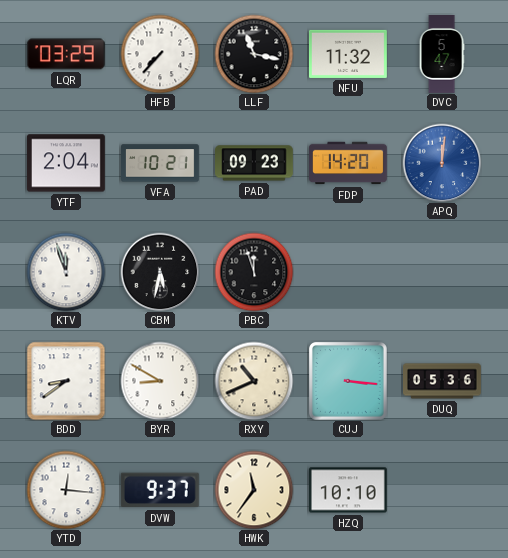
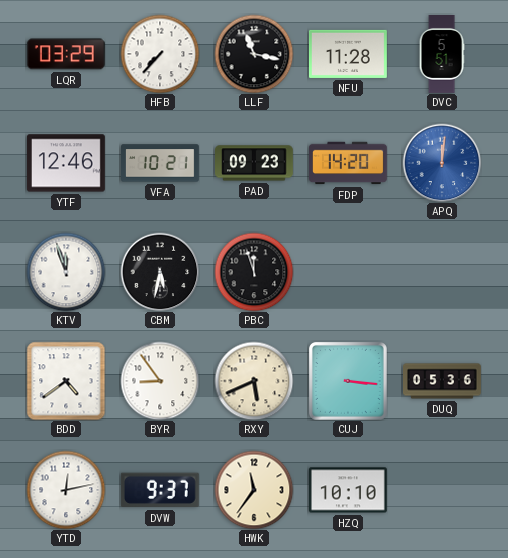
NFU: 11:32 -> 11:28 (348, 54)
DVC: 5:47 -> 5:51 (442, 55)
YTF: 2:04 -> 12:46 (66, 163)
BDD: 8:39 -> 4:39 (66, 381)
BYR: 8:50 -> 8:54 (160, 381)
RXY: 10:41 -> 5:41 (254, 381)
YTD: 12:16 -> 12:13 (66, 490)
